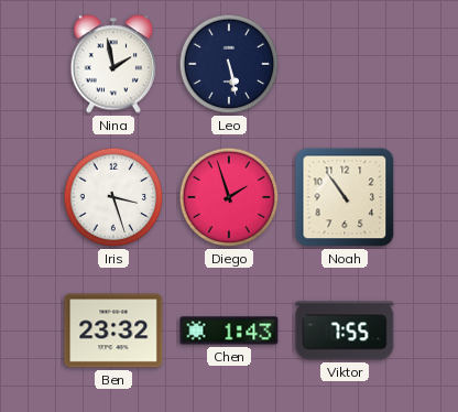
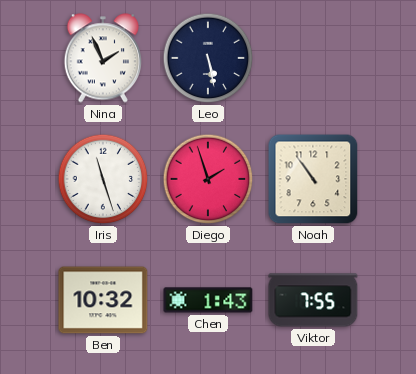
Nina: 1:58 -> 1:56 (102, 58)
Iris: 3:27 -> 11:27 (103, 179)
Ben: 23:32 -> 10:32 (103, 300)
